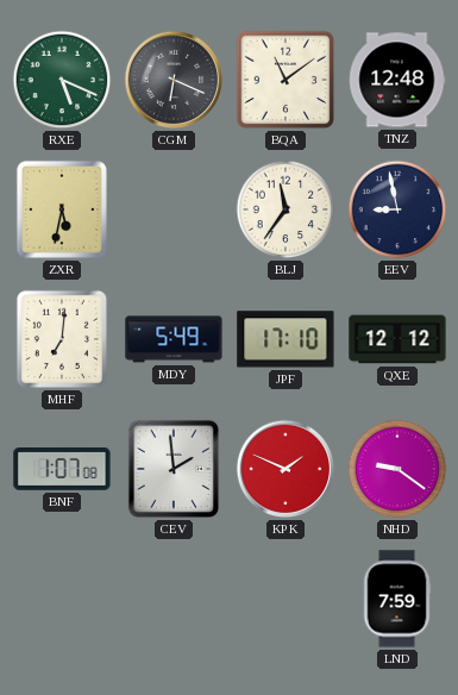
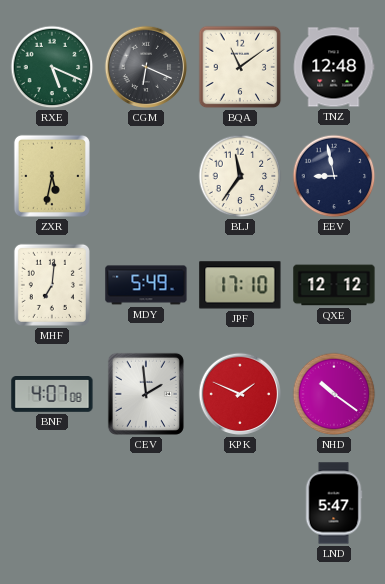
BNF: 1:07 -> 4:07 (52, 394)
NHD: 9:21 -> 10:21 (334, 394)
LND: 7:59 -> 5:47 (334, 503)
